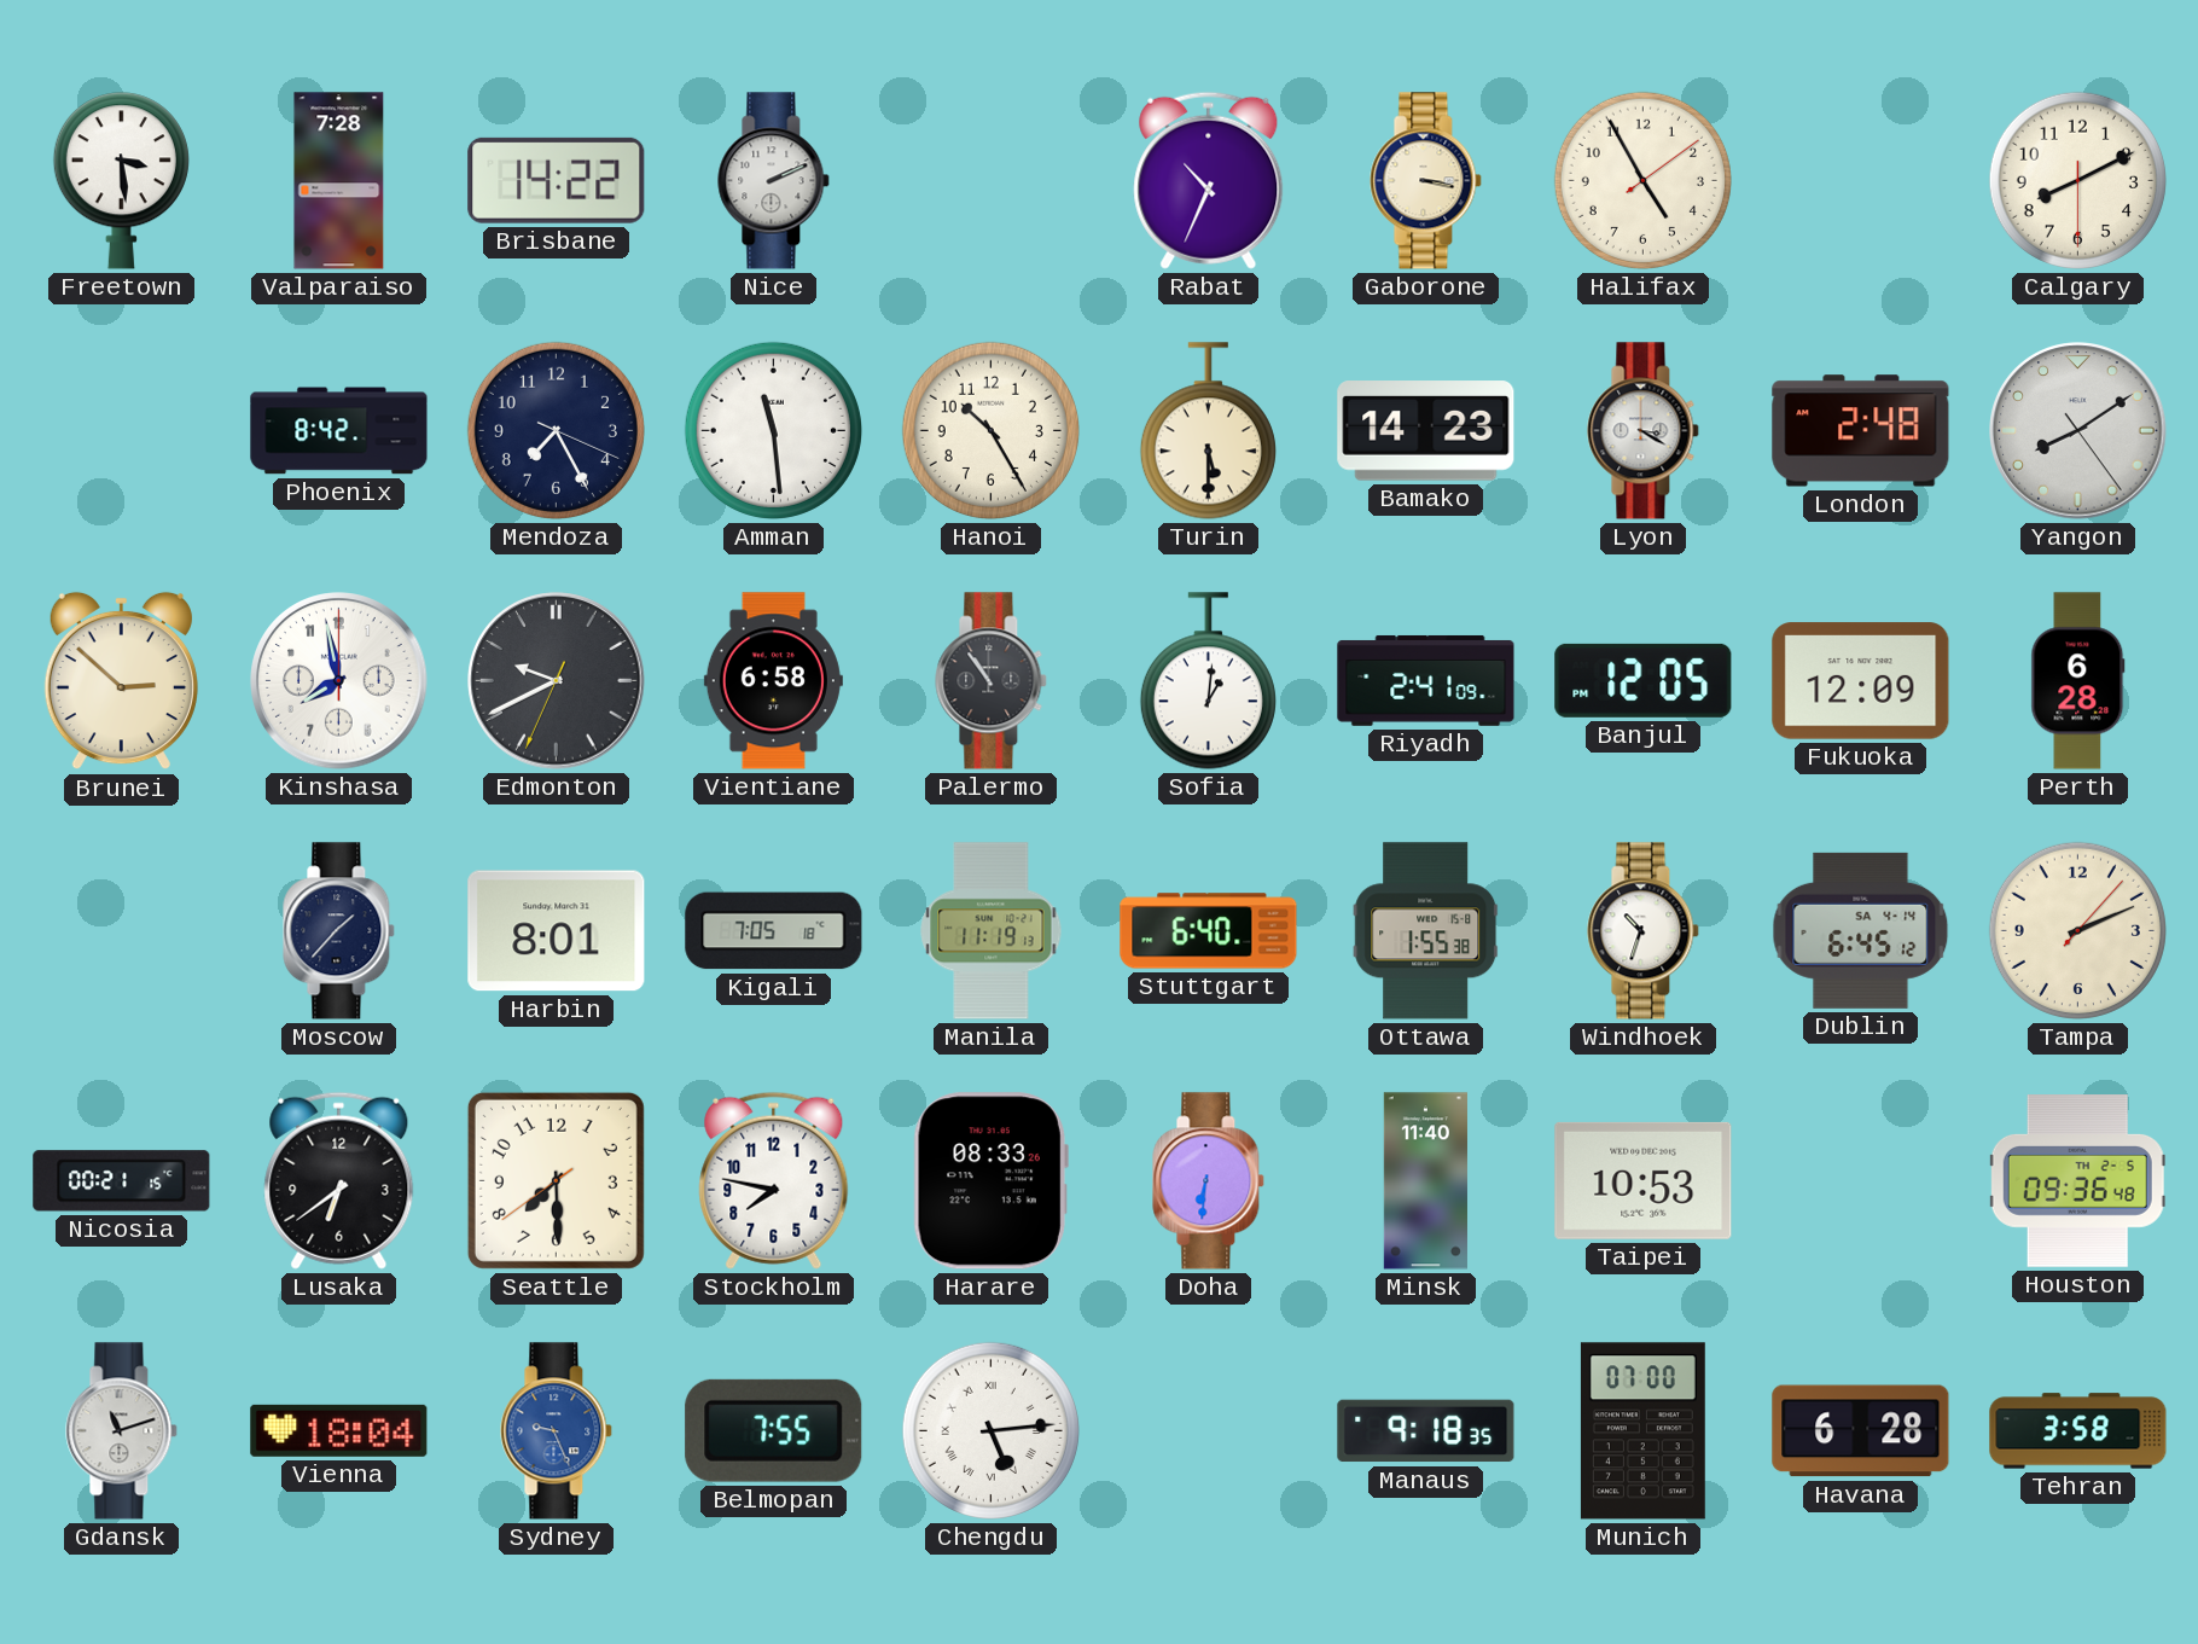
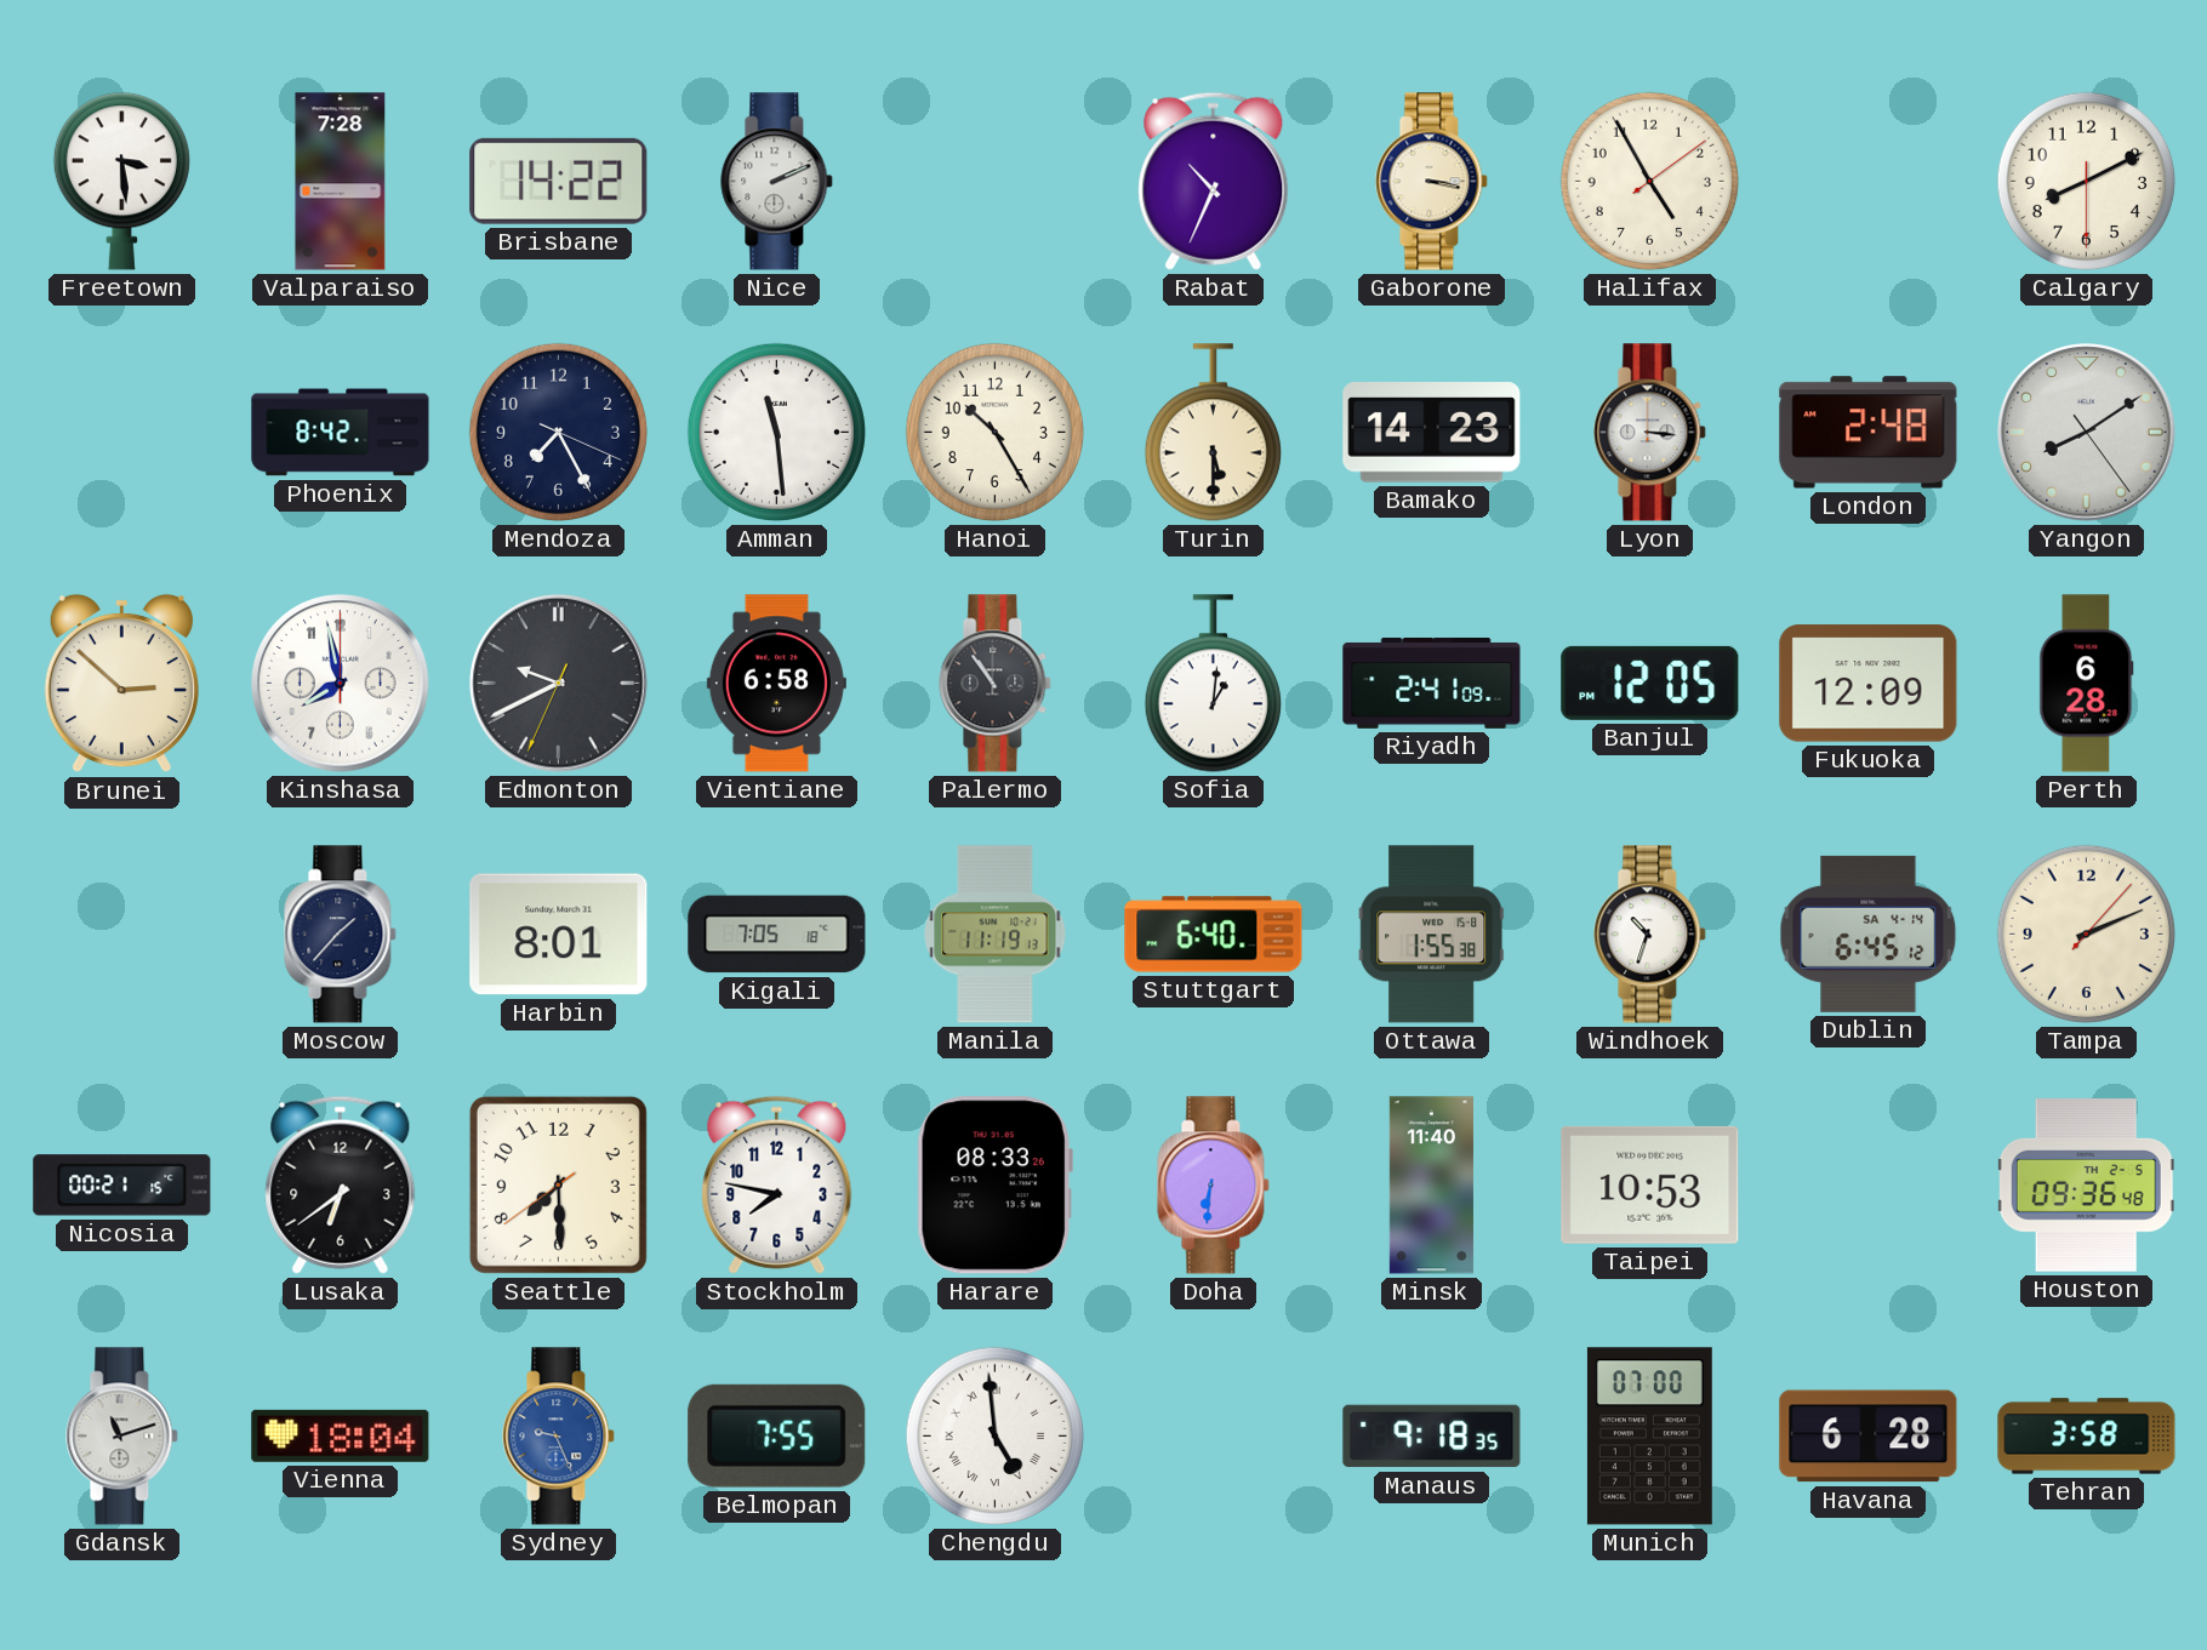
Lyon: 3:20 -> 3:16 (1650, 433)
Chengdu: 5:14 -> 4:59 (994, 1435)
